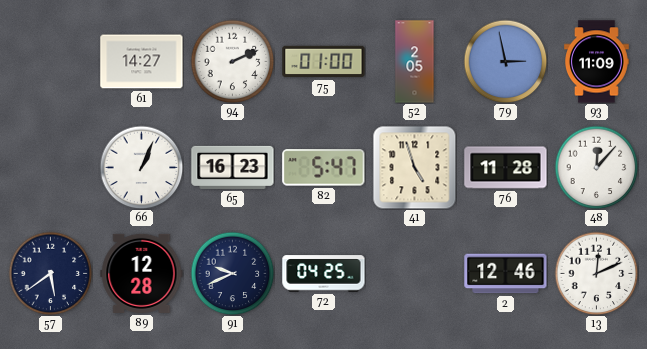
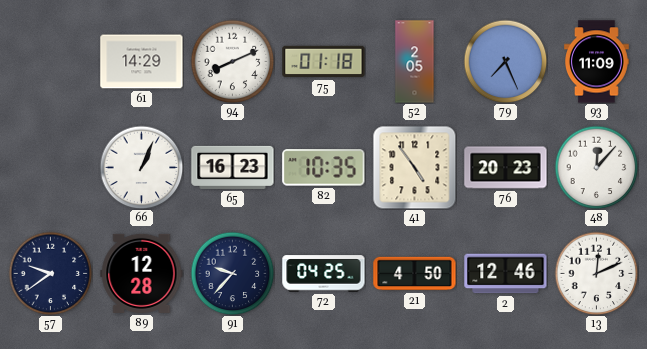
61: 14:27 -> 14:29 (142, 62)
94: 2:11 -> 8:11 (232, 61)
75: 01:00 -> 01:18 (324, 62)
79: 2:58 -> 7:26 (505, 61)
82: 5:47 -> 10:35 (324, 168)
41: 4:57 -> 4:54 (414, 167)
76: 11:28 -> 20:23 (506, 168)
57: 5:39 -> 9:39 (50, 273)
91: 9:41 -> 9:37 (232, 273)
21: none -> 4:50 (415, 274)
